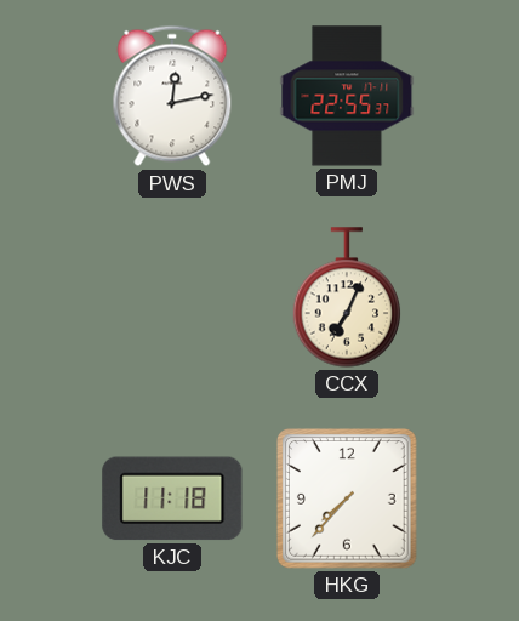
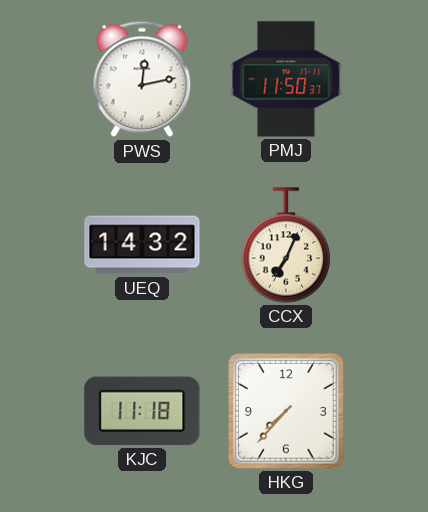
PMJ: 22:55 -> 11:50 (286, 79)
UEQ: none -> 14:32 (142, 245)
